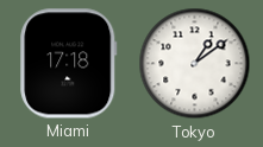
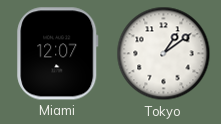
Miami: 17:18 -> 12:07 (58, 54)
